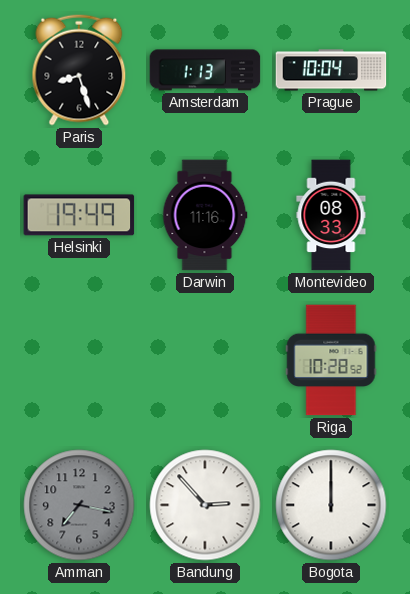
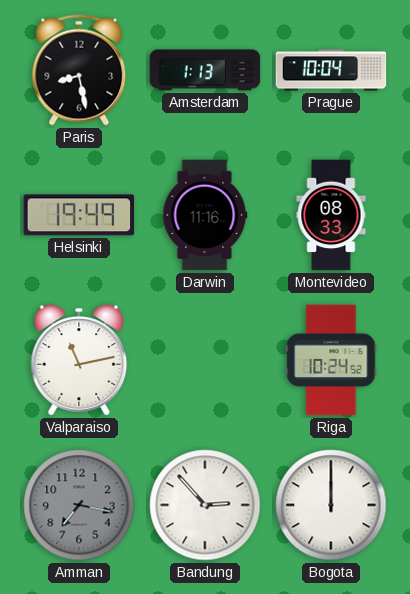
Paris: 8:27 -> 8:28 (79, 70)
Valparaiso: none -> 11:13 (79, 360)
Riga: 10:28 -> 10:24 (331, 360)
